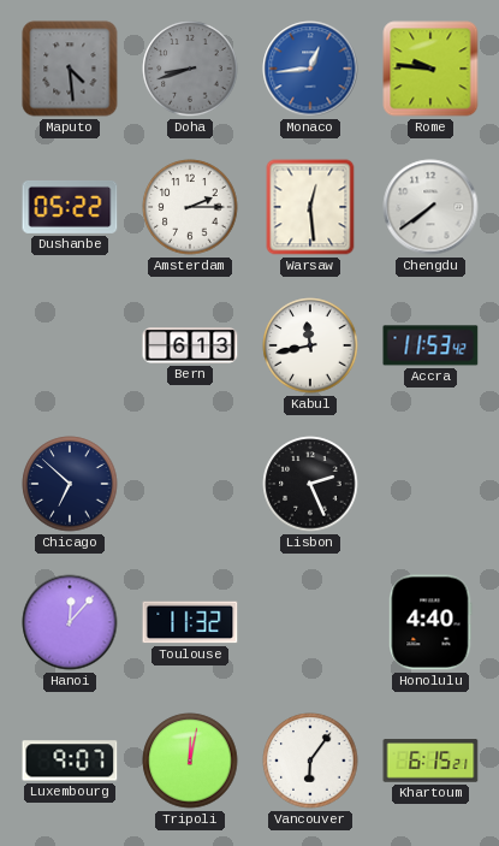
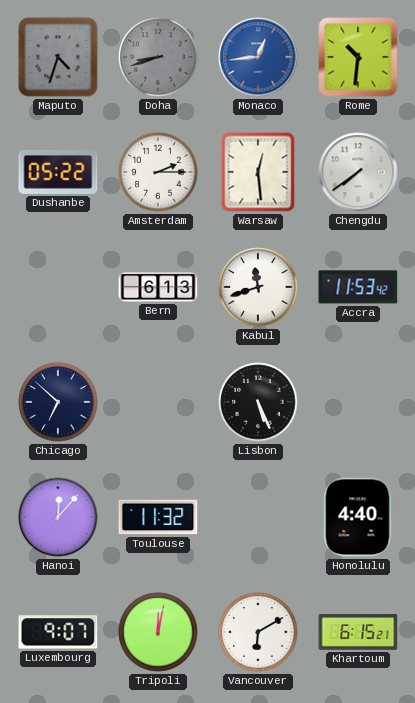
Maputo: 4:29 -> 4:33 (58, 57)
Rome: 9:46 -> 10:31 (358, 57)
Kabul: 11:43 -> 11:42 (258, 287)
Lisbon: 2:26 -> 5:26 (258, 402)
Vancouver: 6:06 -> 6:10 (258, 632)
